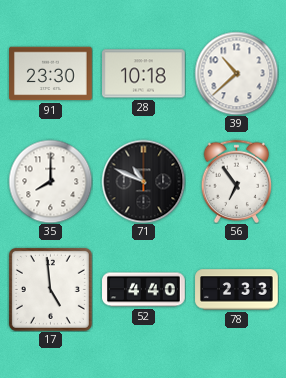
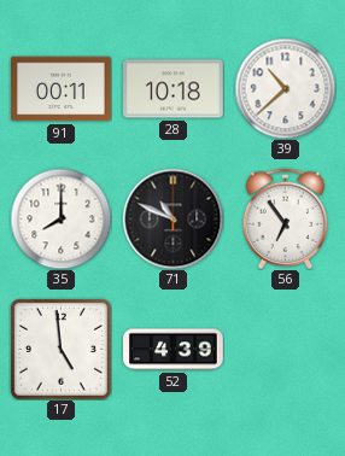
91: 23:30 -> 00:11 (62, 89)
52: 4:40 -> 4:39 (174, 350)
78: 2:33 -> none (237, 290)
